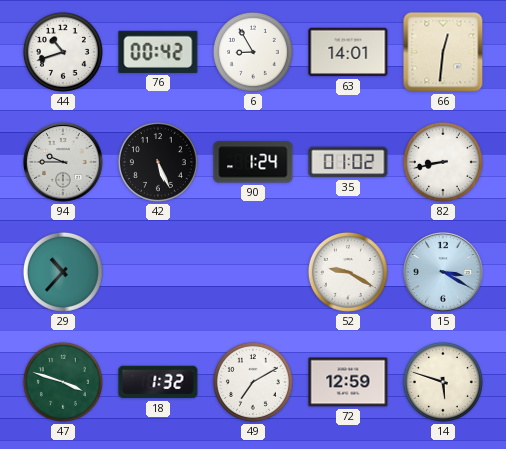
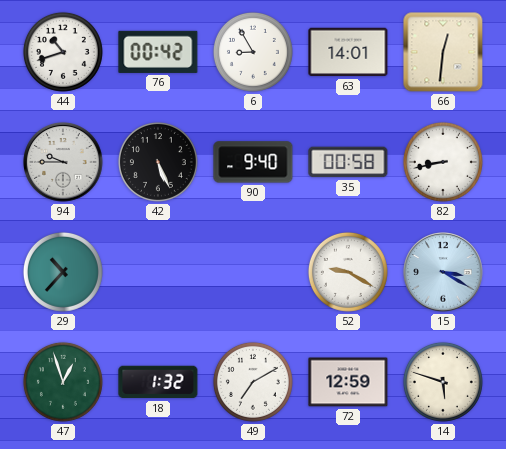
90: 1:24 -> 9:40 (253, 162)
35: 01:02 -> 00:58 (348, 162)
47: 3:48 -> 12:57 (63, 382)
